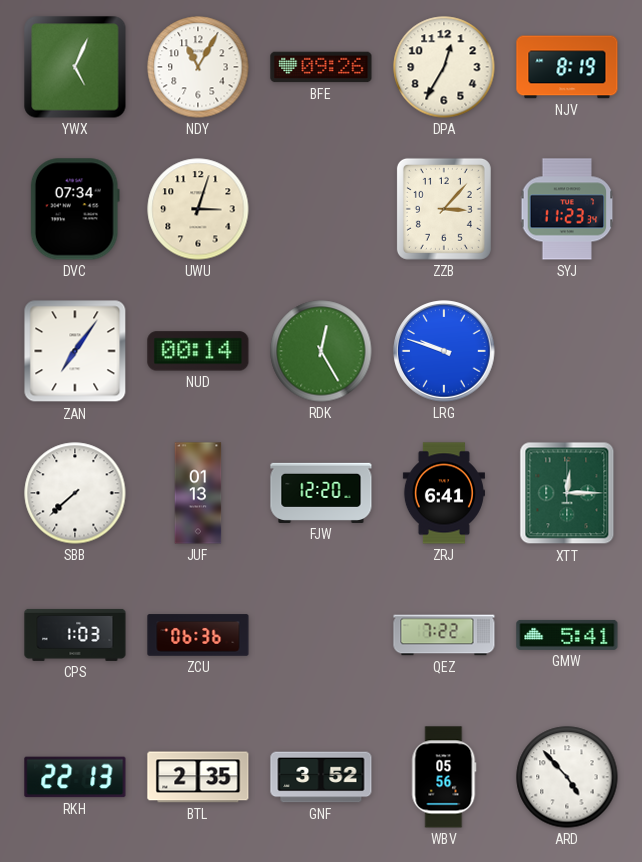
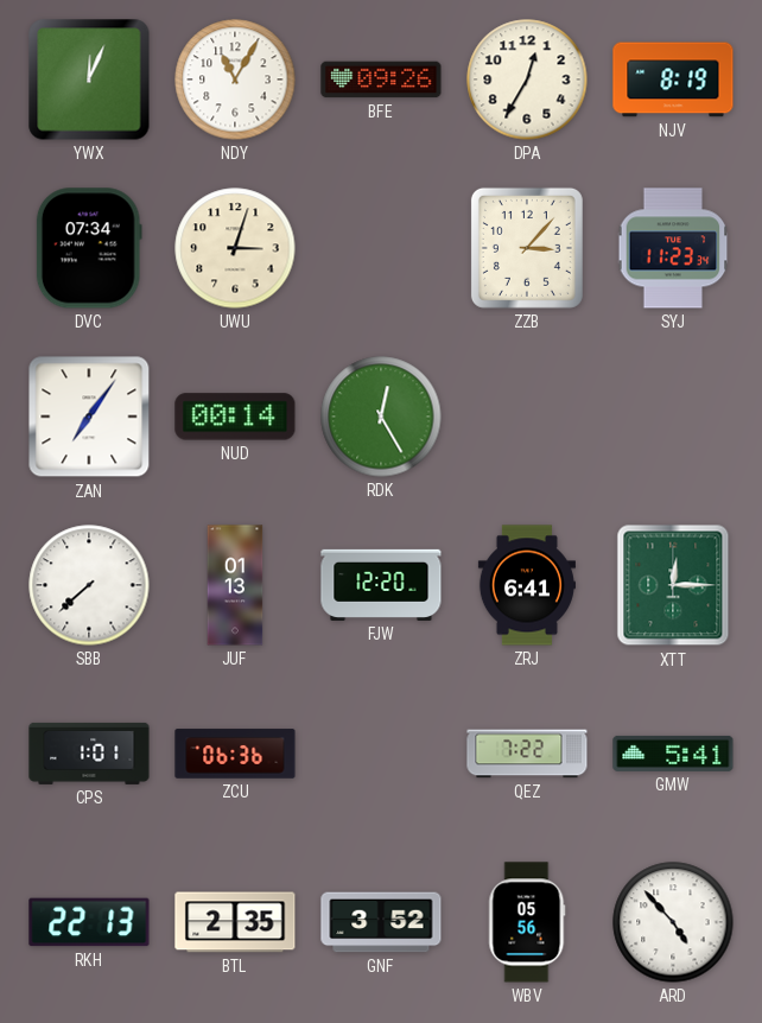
YWX: 5:04 -> 12:04 (89, 80)
LRG: 9:48 -> none (444, 351)
CPS: 1:03 -> 1:01 (89, 754)
